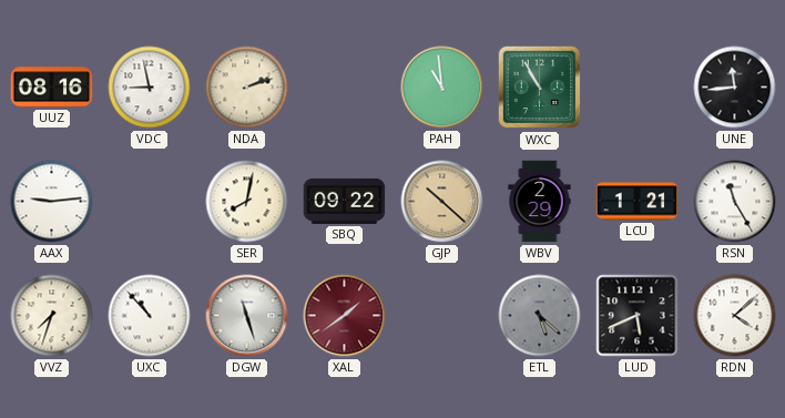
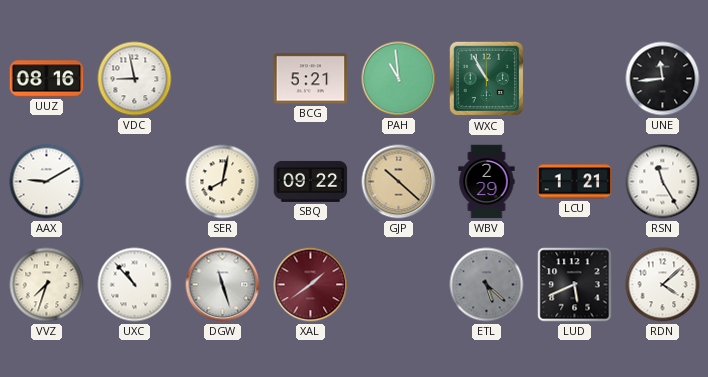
NDA: 2:12 -> none (247, 88)
BCG: none -> 5:21 (311, 79)
AAX: 9:14 -> 9:10 (47, 182)
